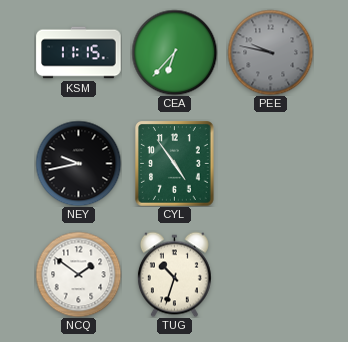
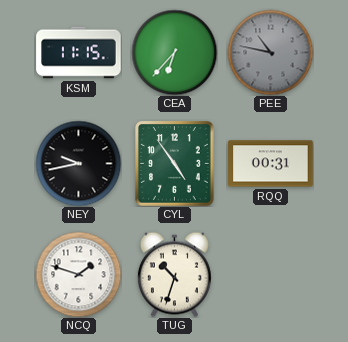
PEE: 9:47 -> 10:47 (270, 52)
RQQ: none -> 00:31 (271, 164)
NCQ: 1:51 -> 1:48 (78, 274)
